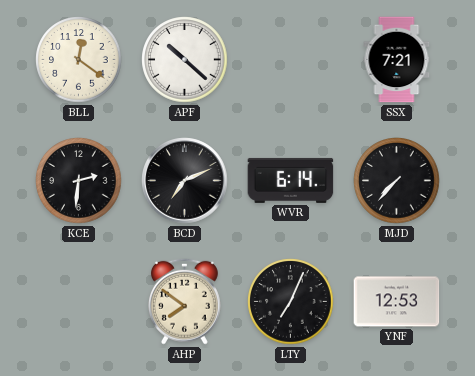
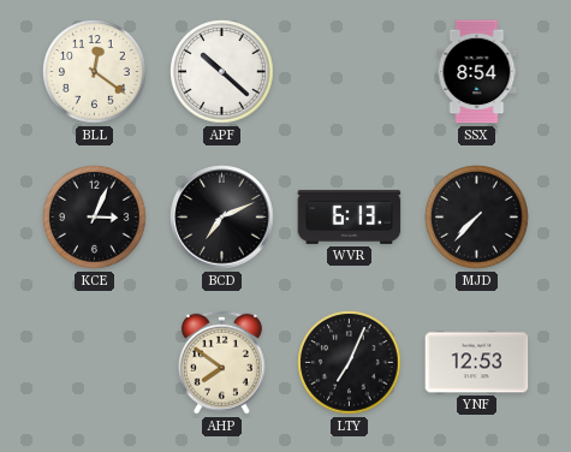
SSX: 7:21 -> 8:54 (477, 72)
KCE: 2:31 -> 3:04 (95, 218)
WVR: 6:14 -> 6:13 (350, 216)
